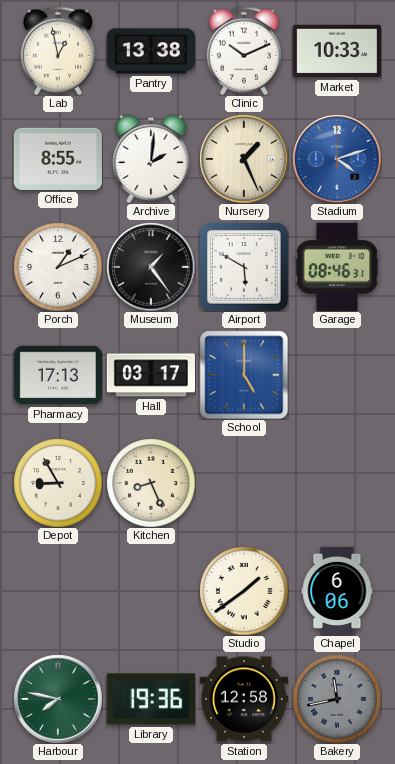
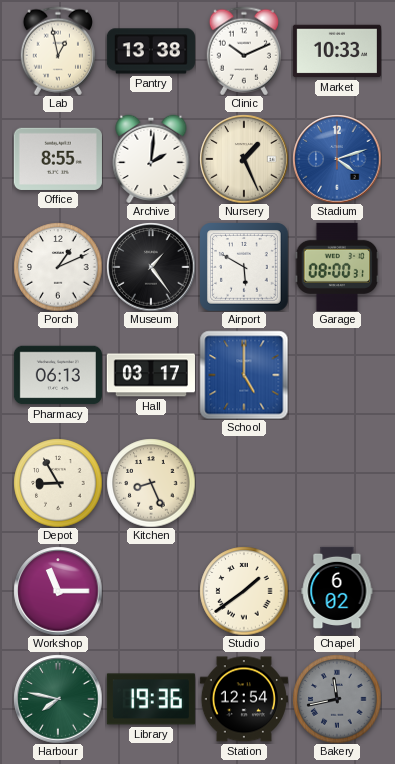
Garage: 08:46 -> 08:00 (337, 267)
Pharmacy: 17:13 -> 06:13 (58, 375)
Workshop: none -> 11:15 (58, 591)
Chapel: 6:06 -> 6:02 (337, 591)
Station: 12:58 -> 12:54 (244, 699)
